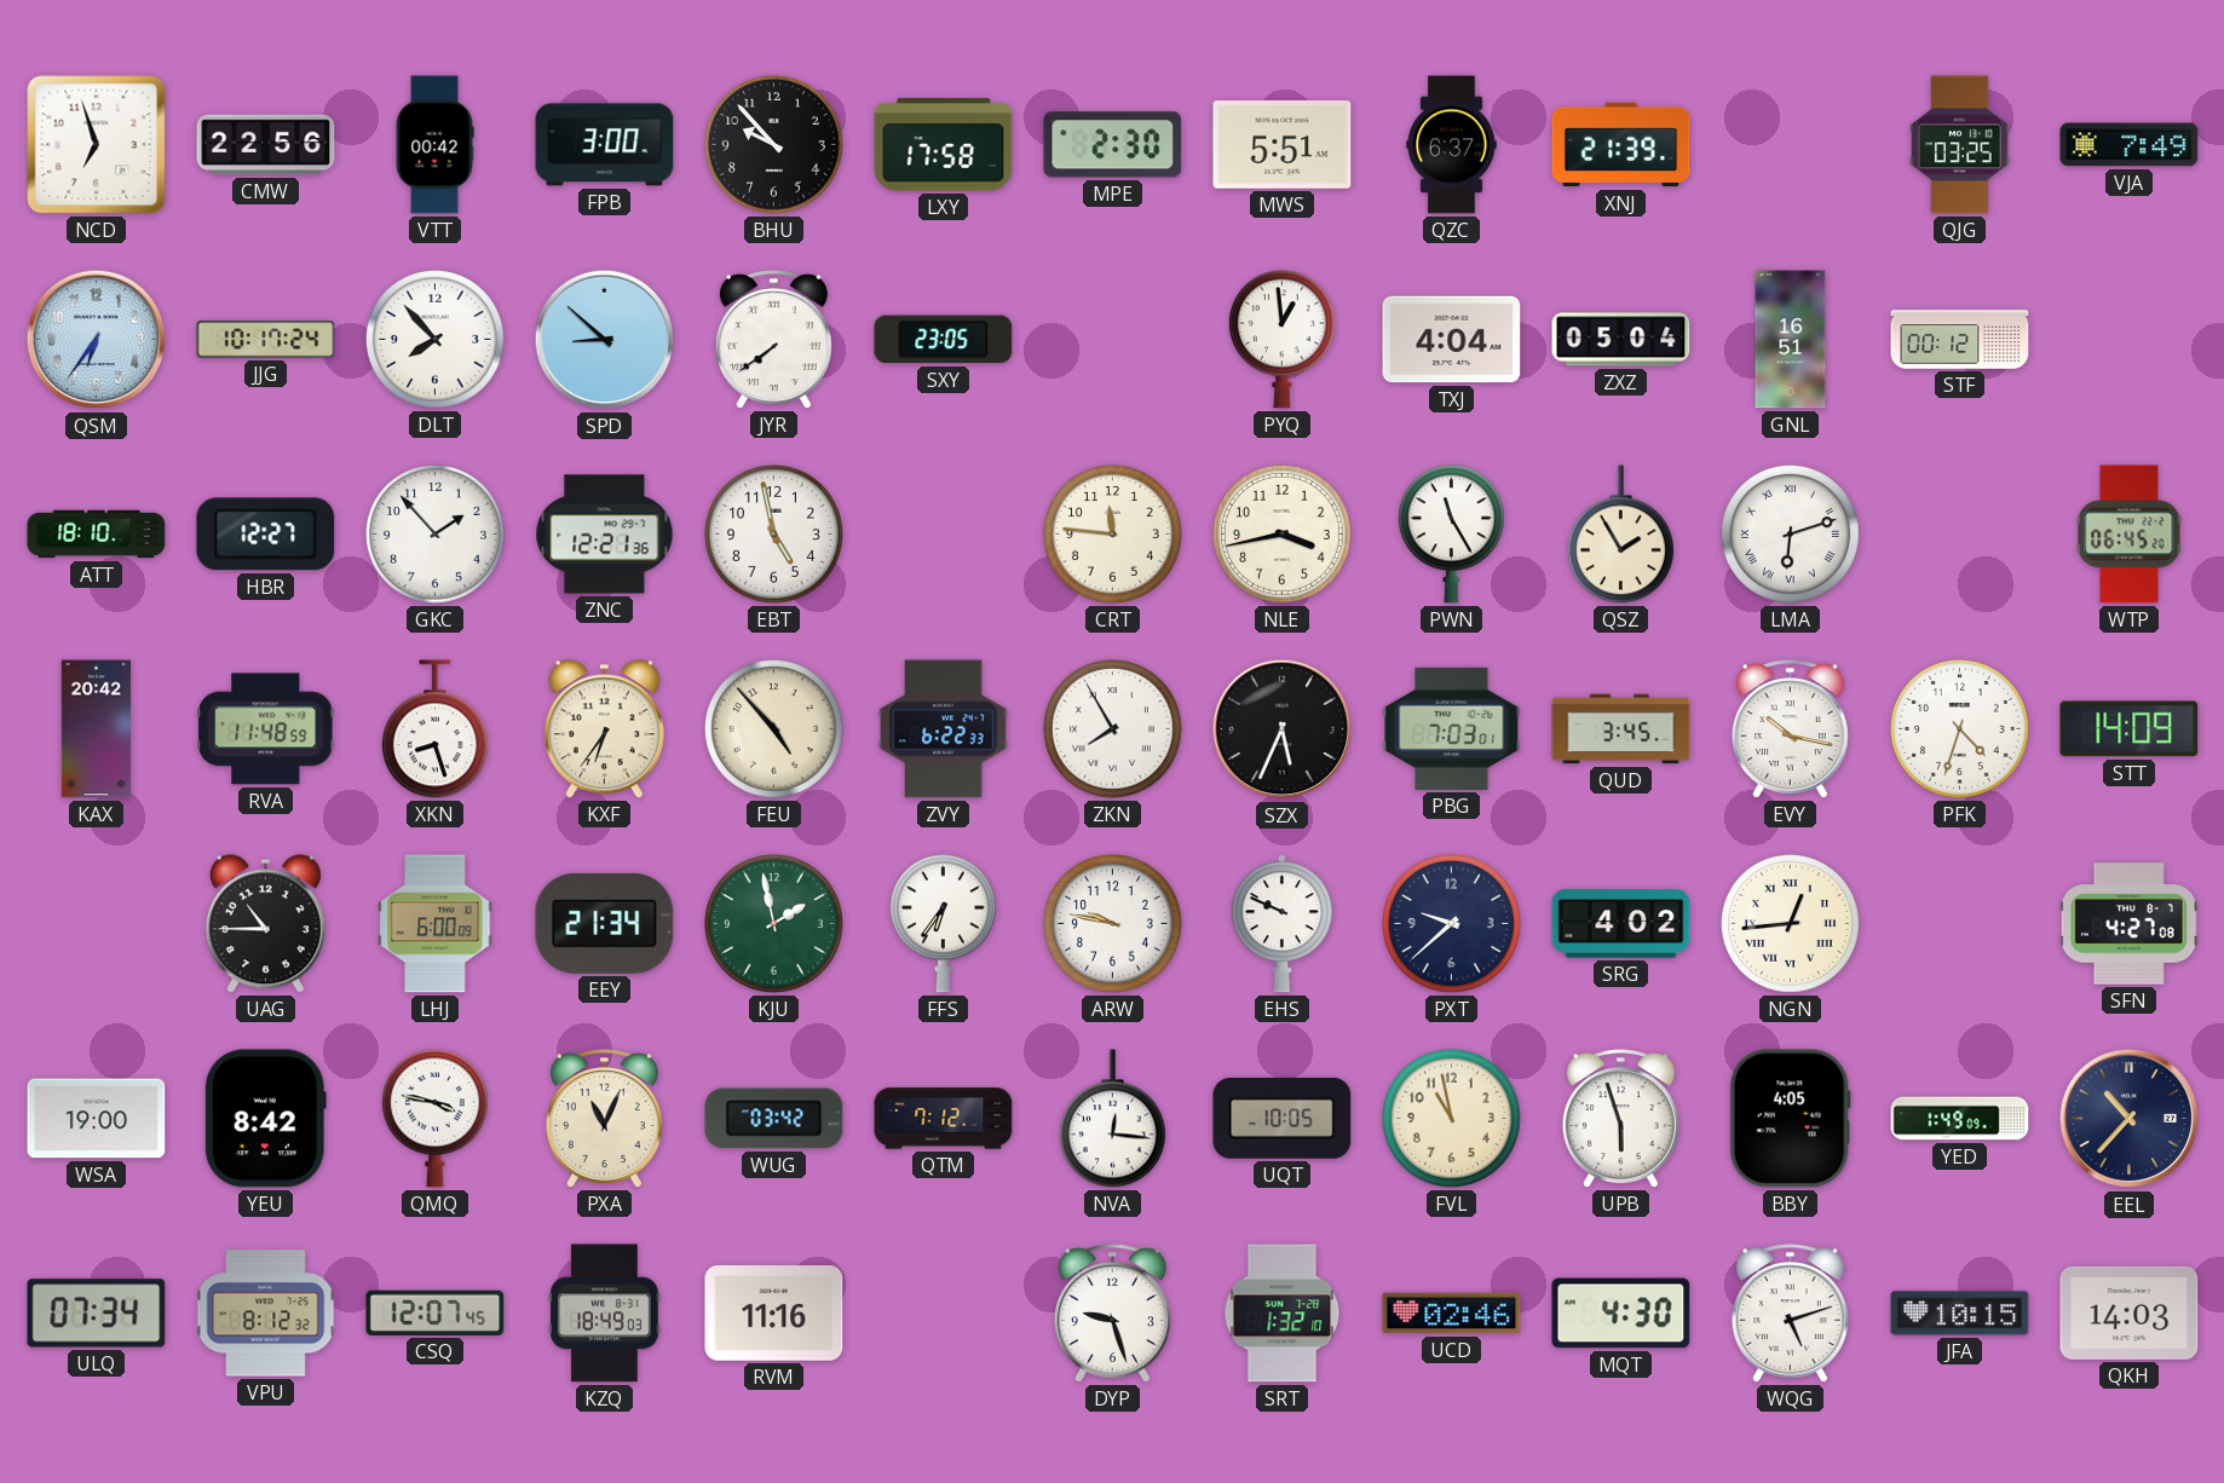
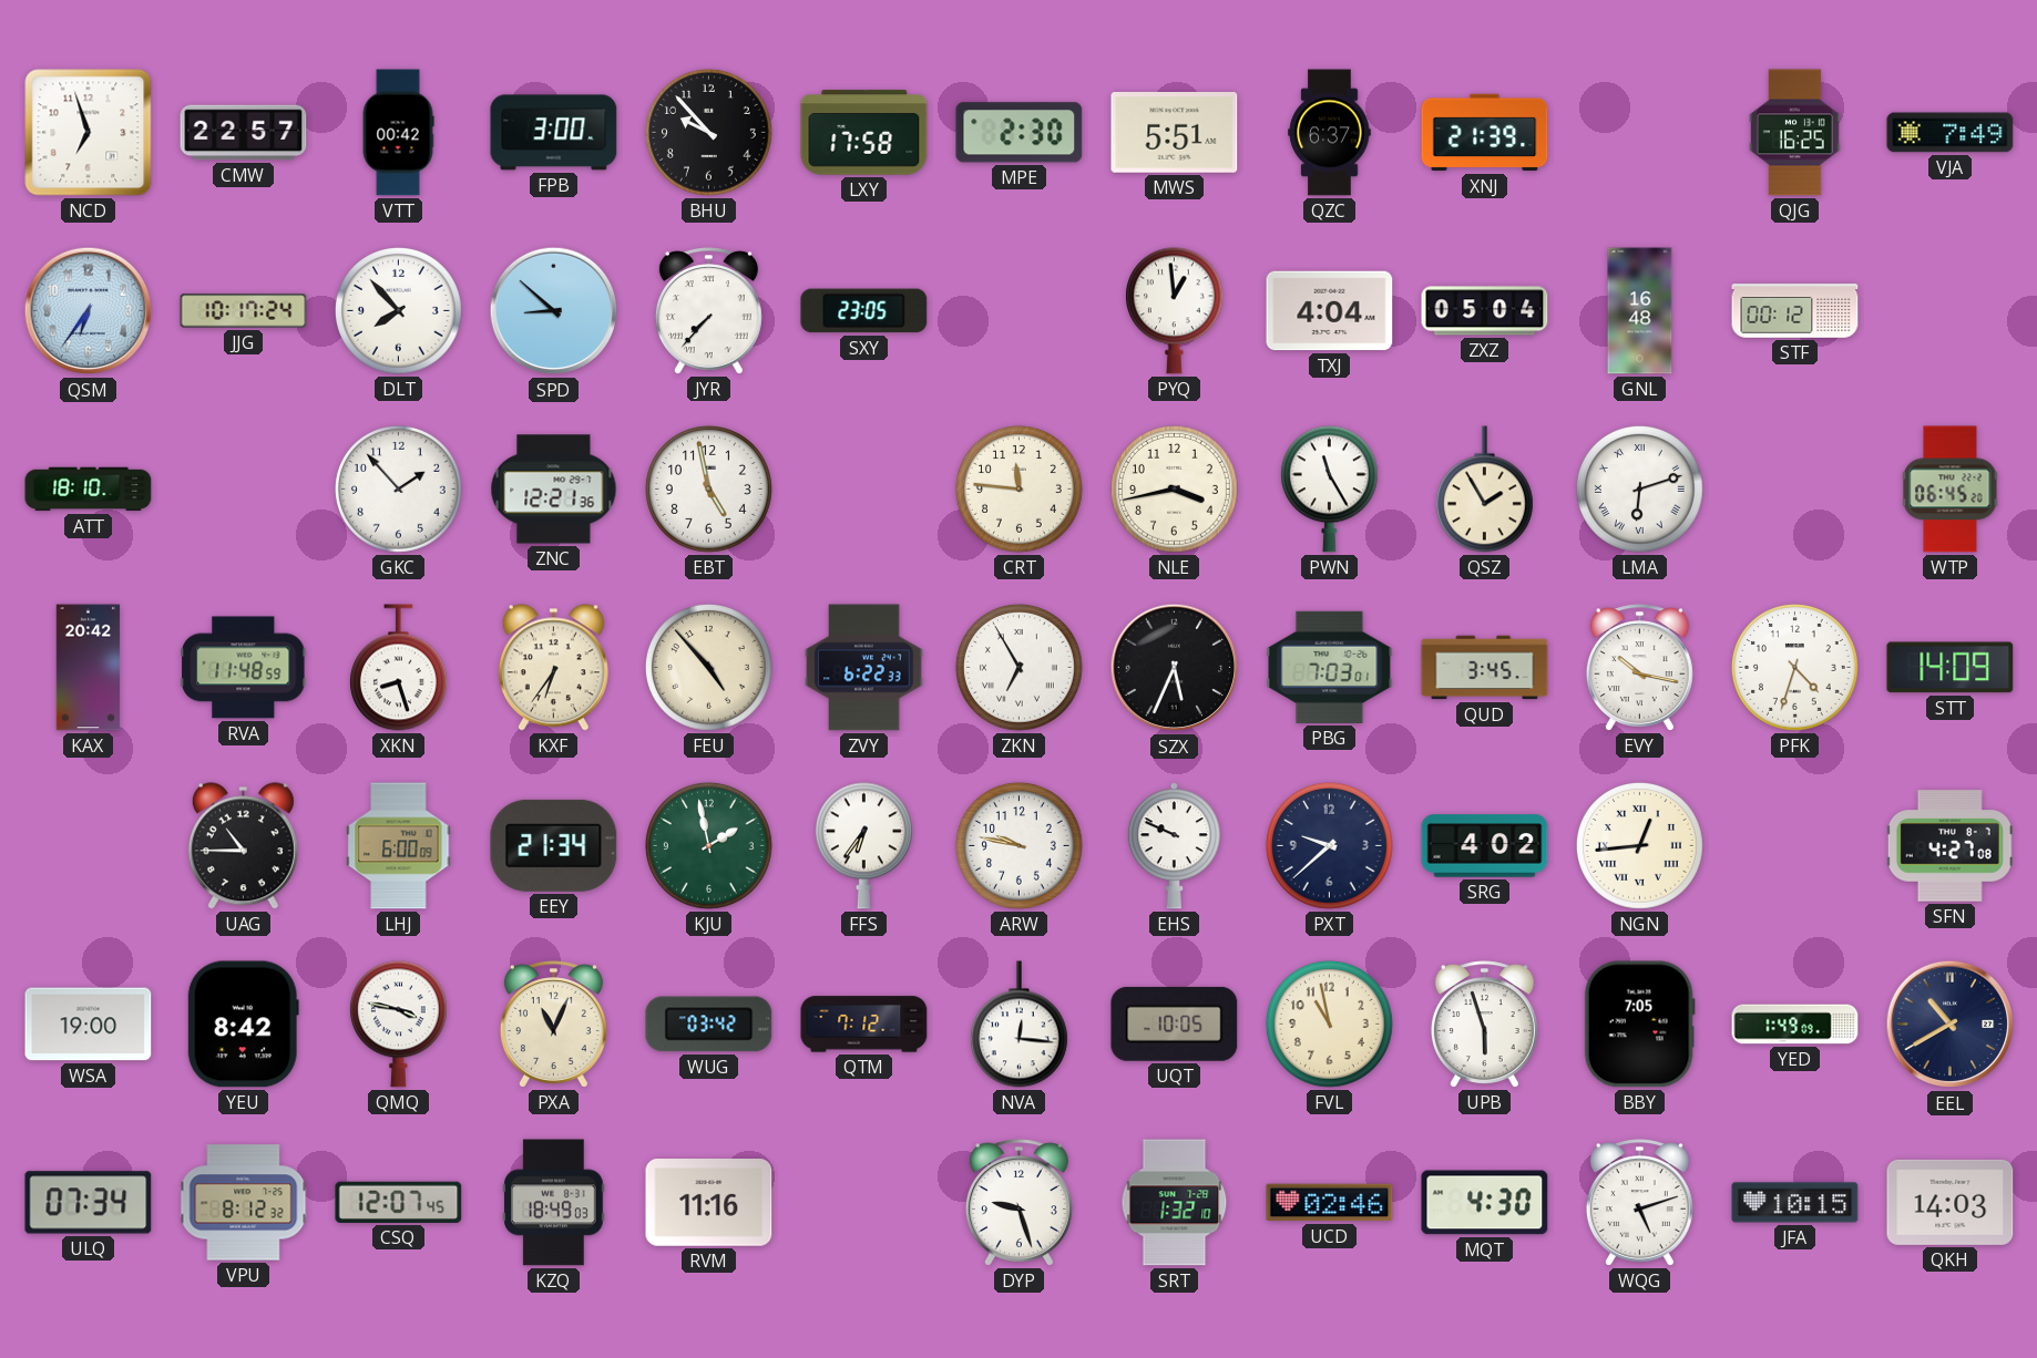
CMW: 22:56 -> 22:57 (244, 133)
QJG: 03:25 -> 16:25 (1795, 133)
JYR: 7:39 -> 7:37 (708, 311)
GNL: 16:51 -> 16:48 (1640, 311)
HBR: 12:27 -> none (266, 535)
ZKN: 7:55 -> 6:55 (1020, 668)
BBY: 4:05 -> 7:05 (1639, 1025)
EEL: 10:37 -> 10:40 (1951, 1025)
